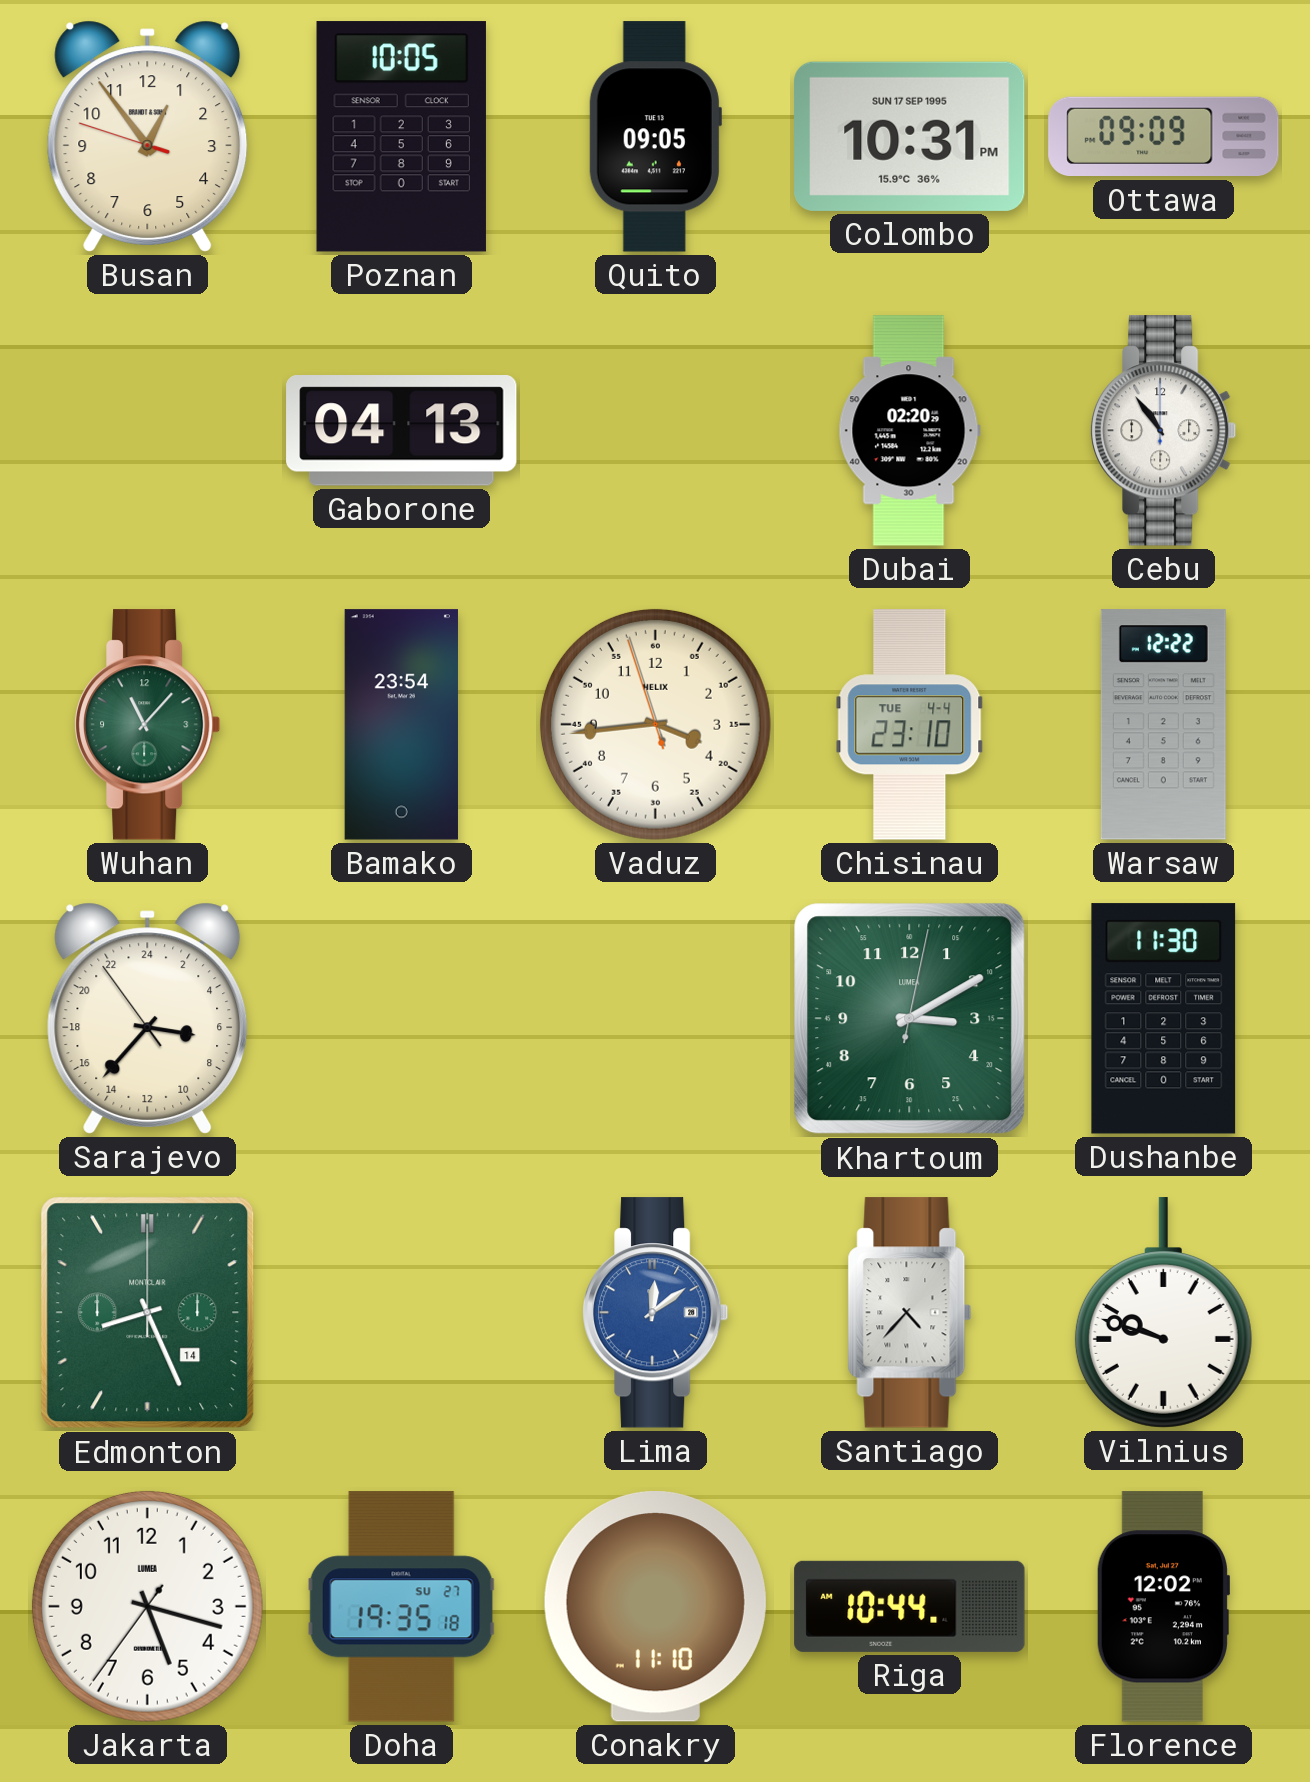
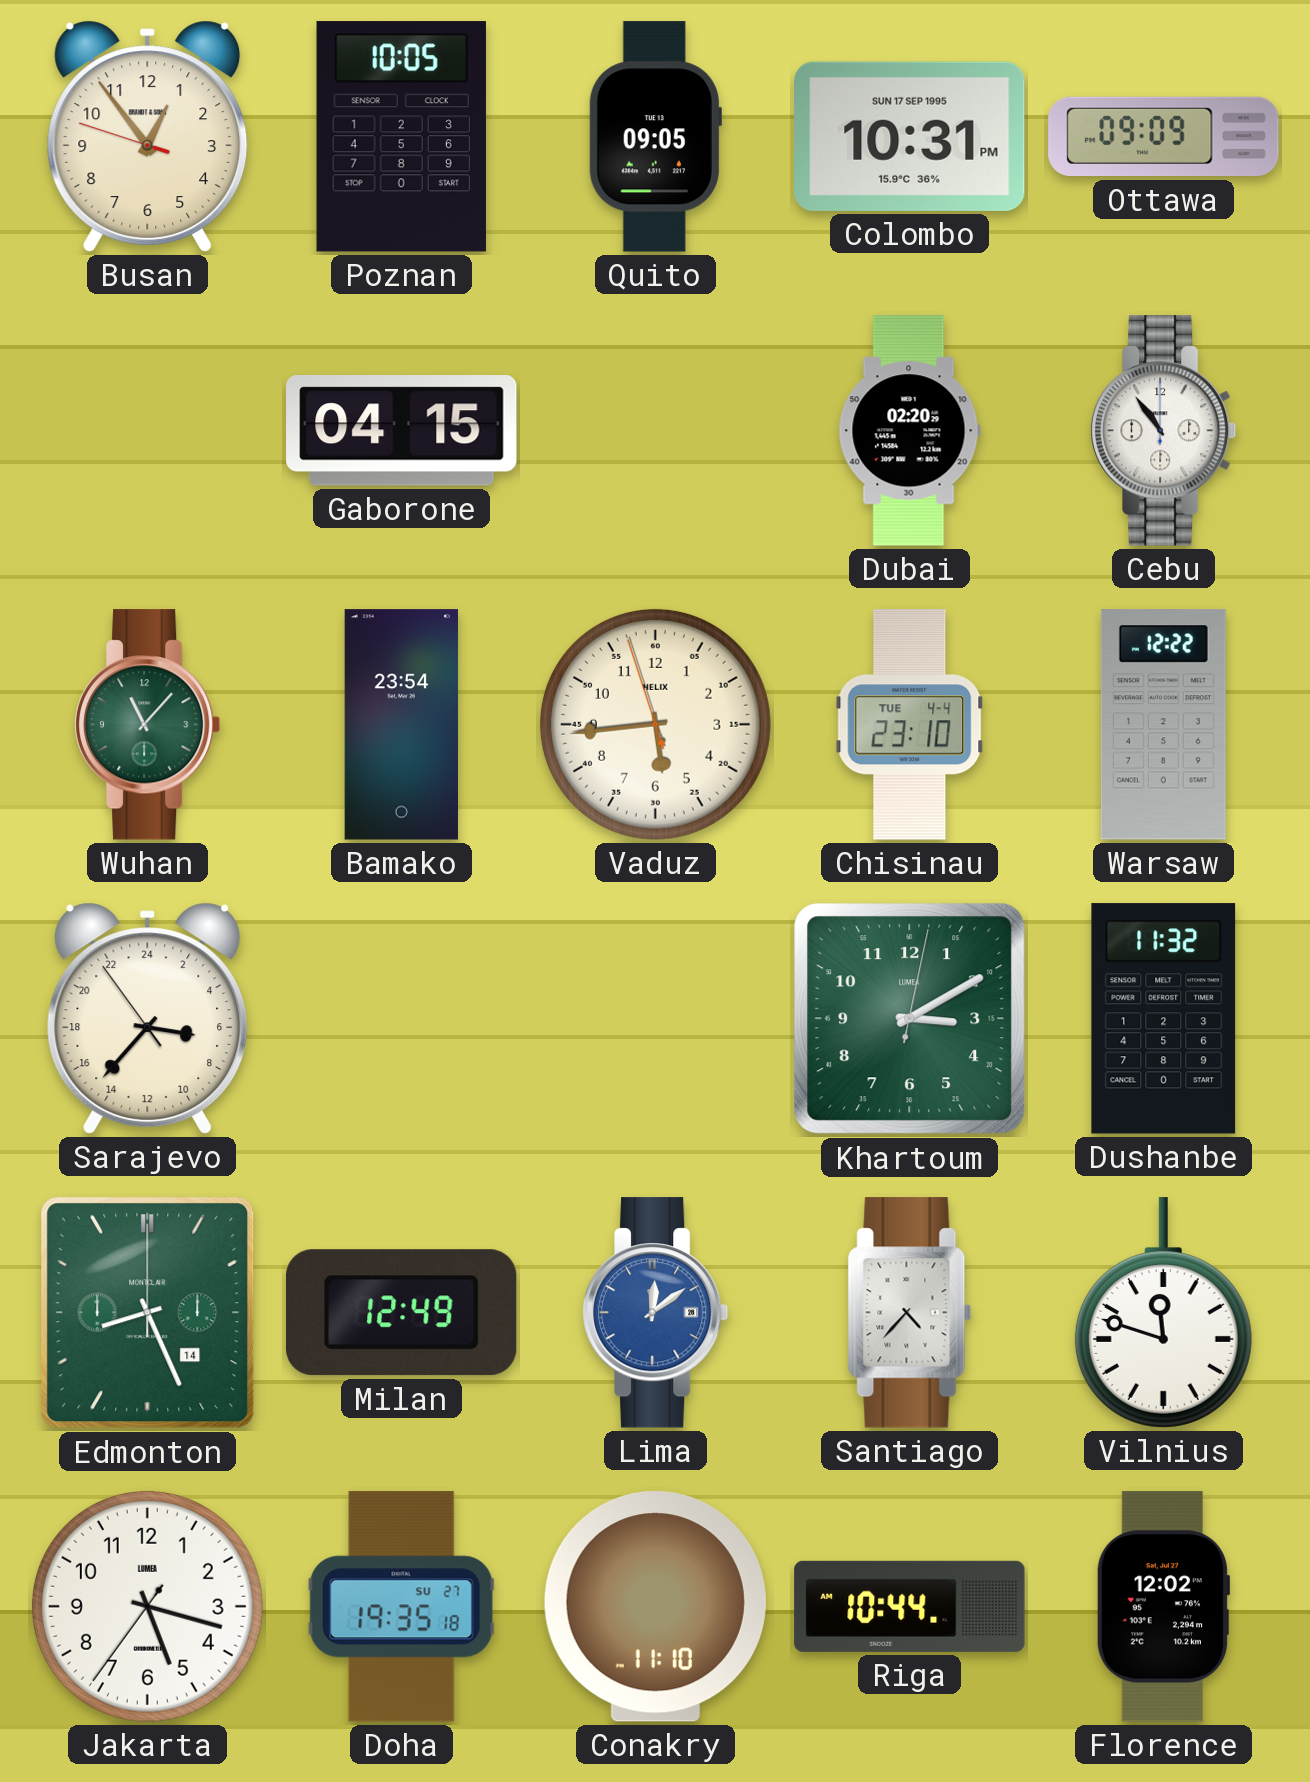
Gaborone: 04:13 -> 04:15 (402, 431)
Vaduz: 3:43 -> 5:43 (655, 724)
Dushanbe: 11:30 -> 11:32 (1164, 1019)
Milan: none -> 12:49 (401, 1313)
Vilnius: 9:48 -> 11:48 (1163, 1313)
